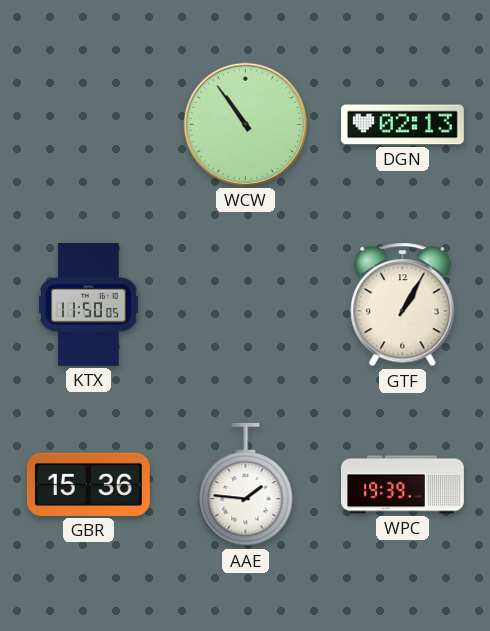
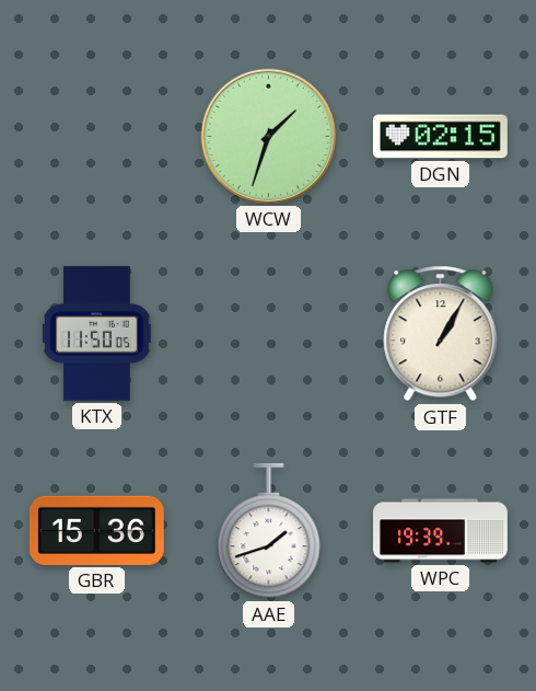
WCW: 10:54 -> 1:33 (268, 136)
DGN: 02:13 -> 02:15 (440, 137)
AAE: 1:46 -> 1:42 (269, 531)
